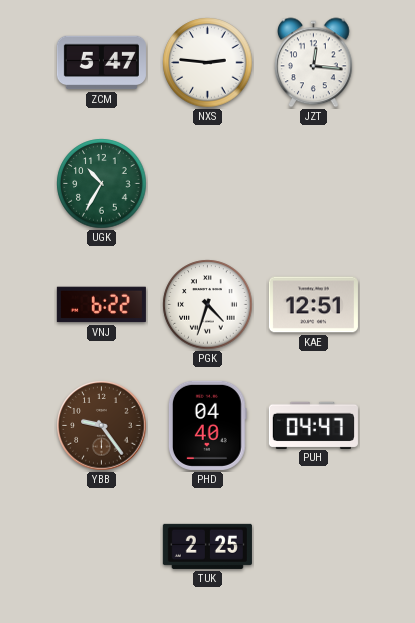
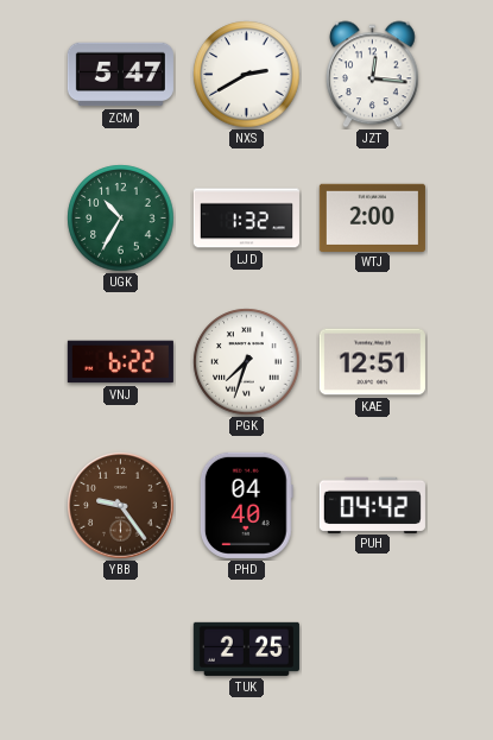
NXS: 2:46 -> 2:40 (247, 75)
LJD: none -> 1:32 (246, 219)
WTJ: none -> 2:00 (372, 217)
PGK: 4:33 -> 7:33 (247, 362)
PUH: 04:47 -> 04:42 (372, 505)
